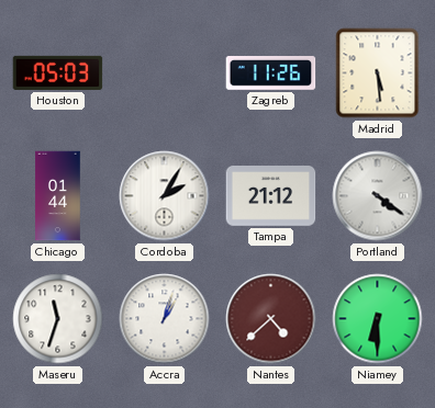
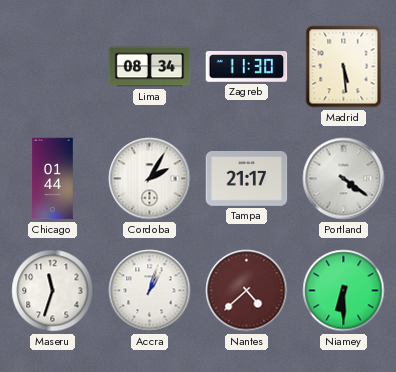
Houston: 05:03 -> none (58, 72)
Lima: none -> 08:34 (150, 67)
Zagreb: 11:26 -> 11:30 (247, 67)
Tampa: 21:12 -> 21:17 (247, 179)
